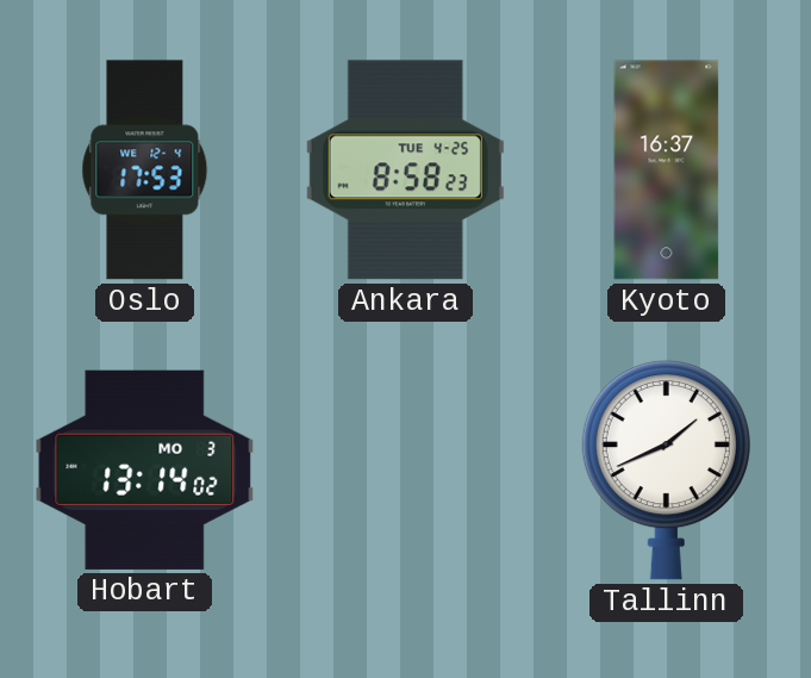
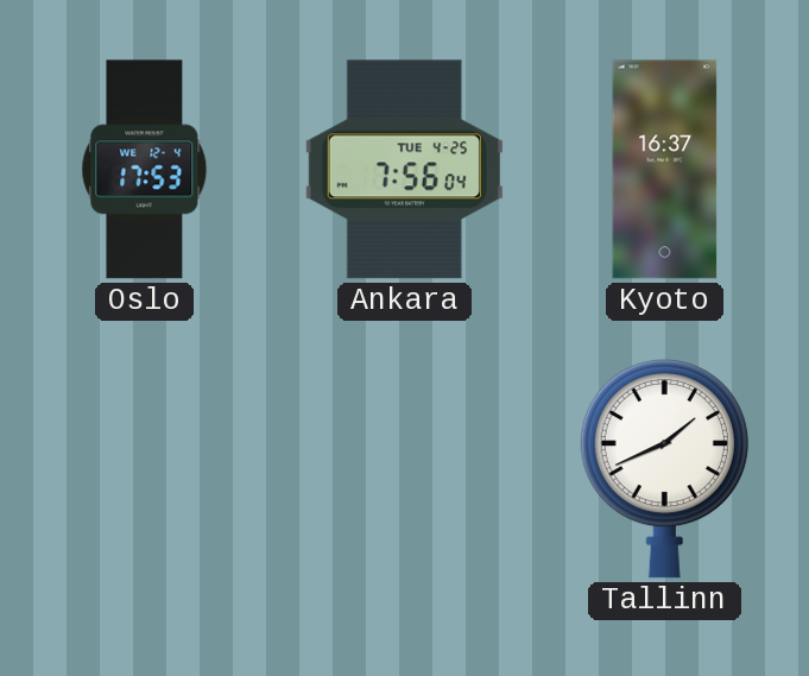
Ankara: 8:58 -> 7:56 (404, 170)
Hobart: 13:14 -> none (145, 469)
